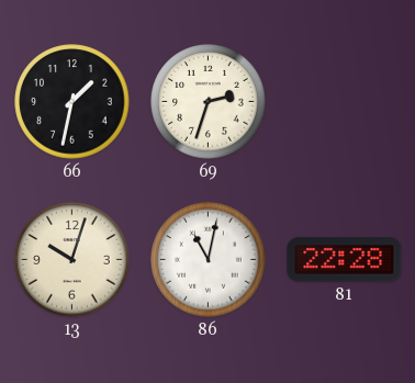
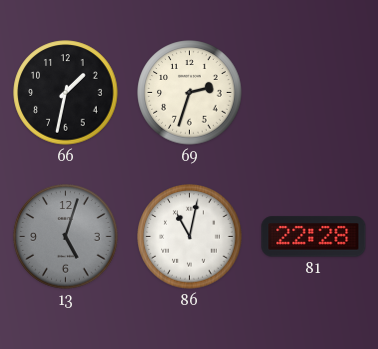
13: 10:03 -> 5:03 (66, 237)
13 dial: cream -> grey (66, 237)
